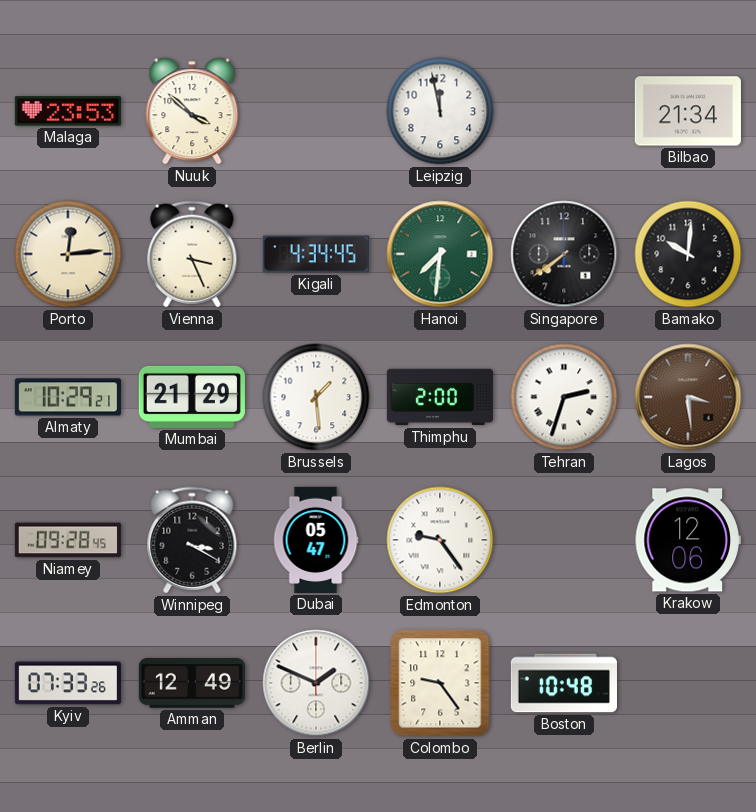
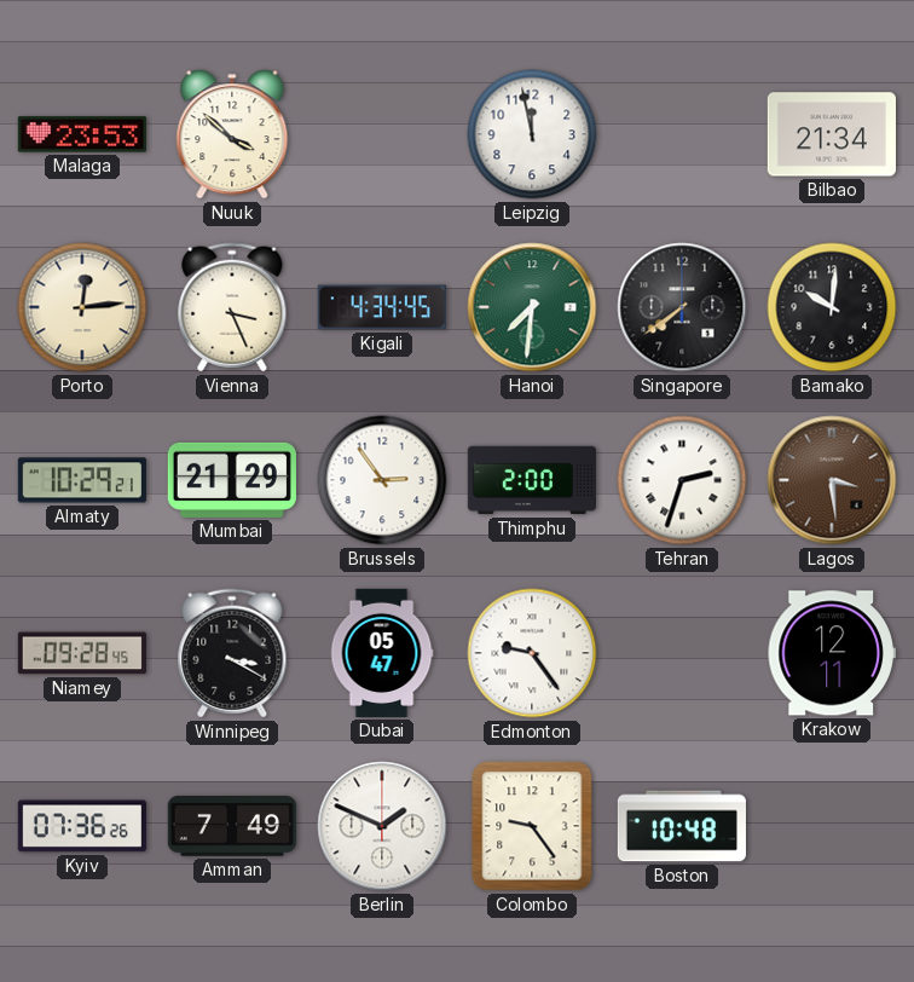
Brussels: 1:29 -> 2:54 (382, 480)
Krakow: 12:06 -> 12:11 (832, 653)
Kyiv: 07:33 -> 07:36 (82, 826)
Amman: 12:49 -> 7:49 (232, 827)
